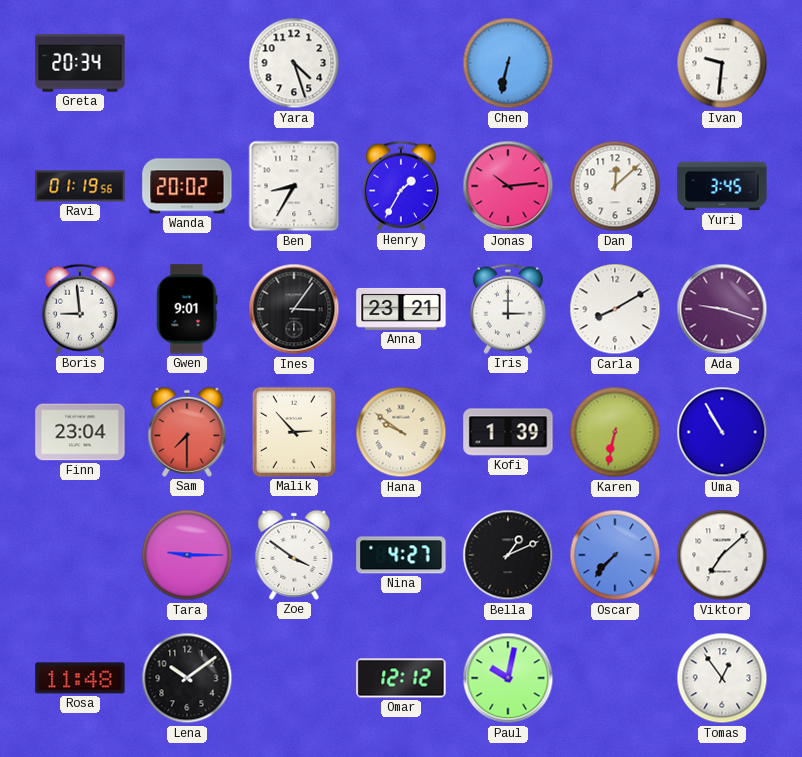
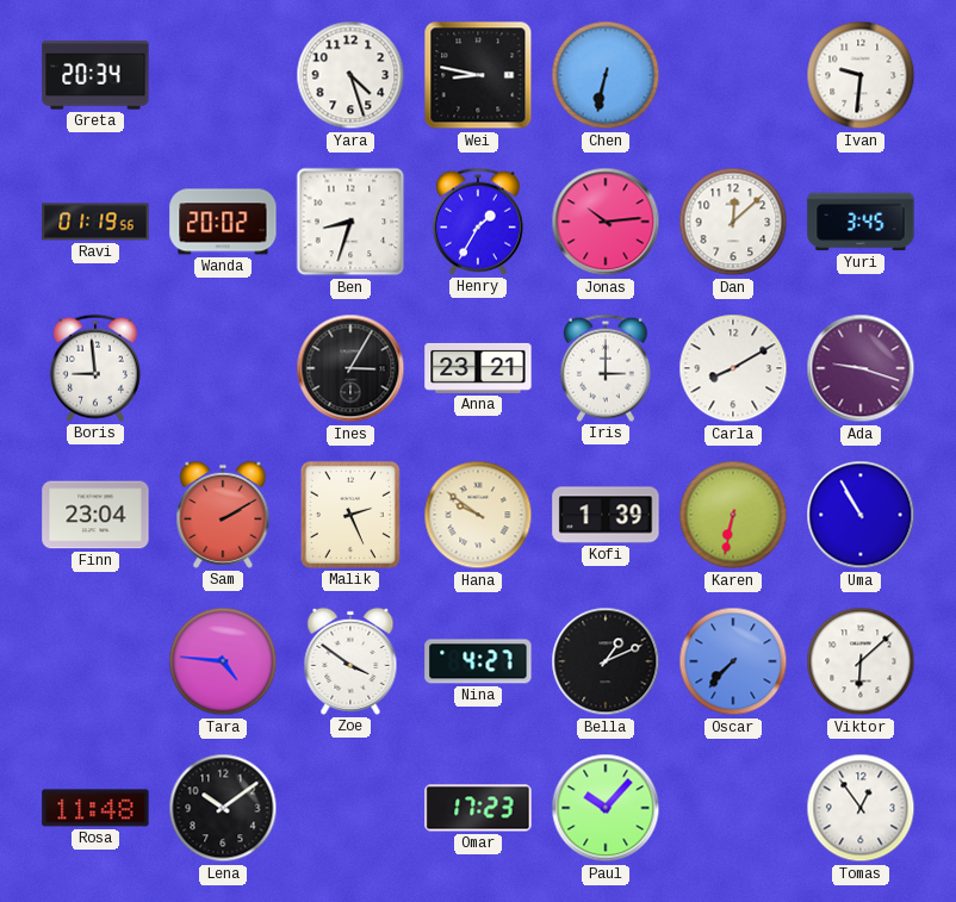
Wei: none -> 8:47 (478, 75)
Ben: 8:35 -> 8:33 (350, 222)
Gwen: 9:01 -> none (187, 309)
Ines: 3:06 -> 3:05 (350, 368)
Sam: 7:30 -> 2:10 (223, 515)
Malik: 2:53 -> 2:26 (350, 515)
Tara: 9:15 -> 4:46 (223, 661)
Viktor: 7:08 -> 6:08 (861, 661)
Omar: 12:12 -> 17:23 (478, 808)
Paul: 10:02 -> 10:07 (606, 808)
